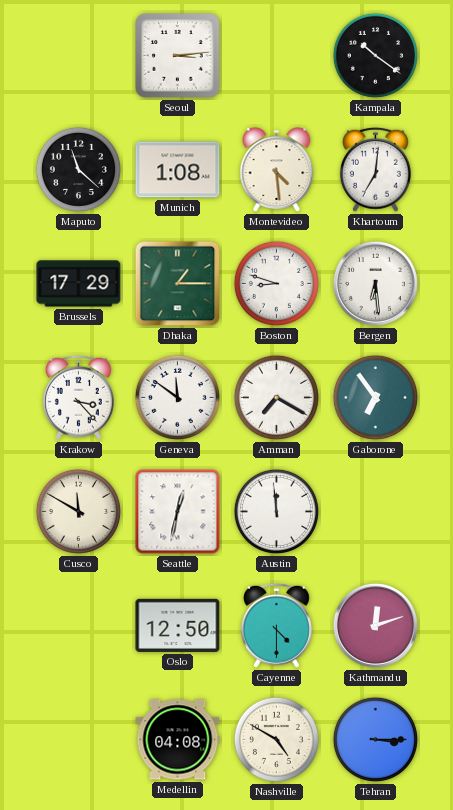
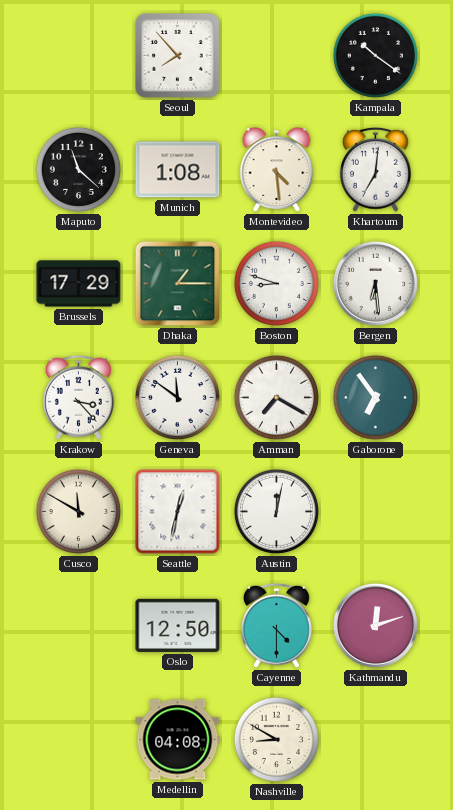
Seoul: 3:14 -> 7:53 (178, 56)
Austin: 11:59 -> 12:02 (276, 511)
Nashville: 4:50 -> 8:50 (276, 739)
Tehran: 3:15 -> none (375, 739)
